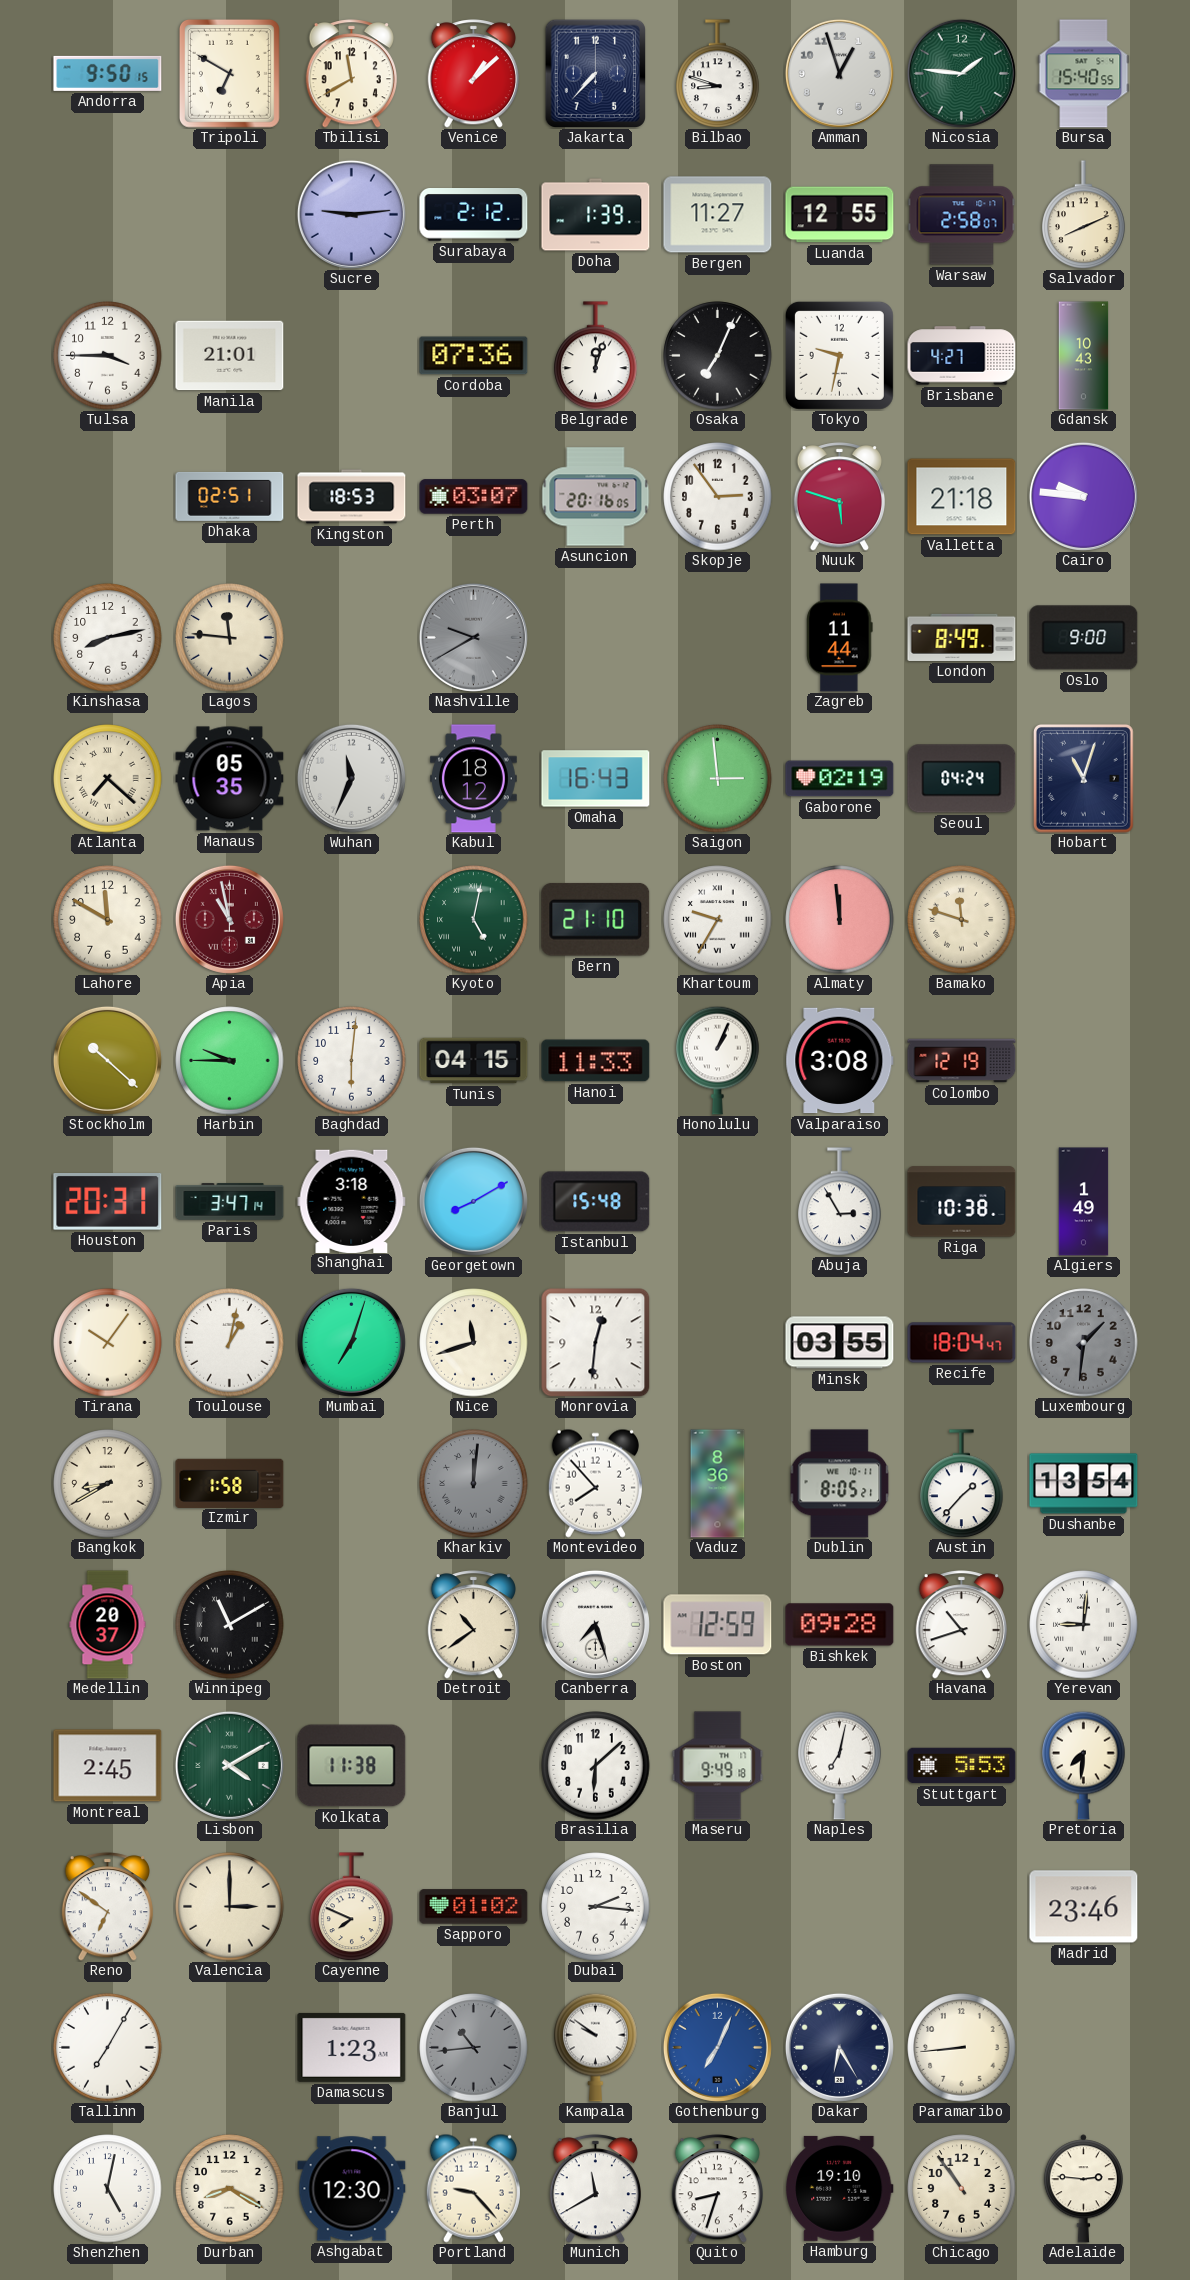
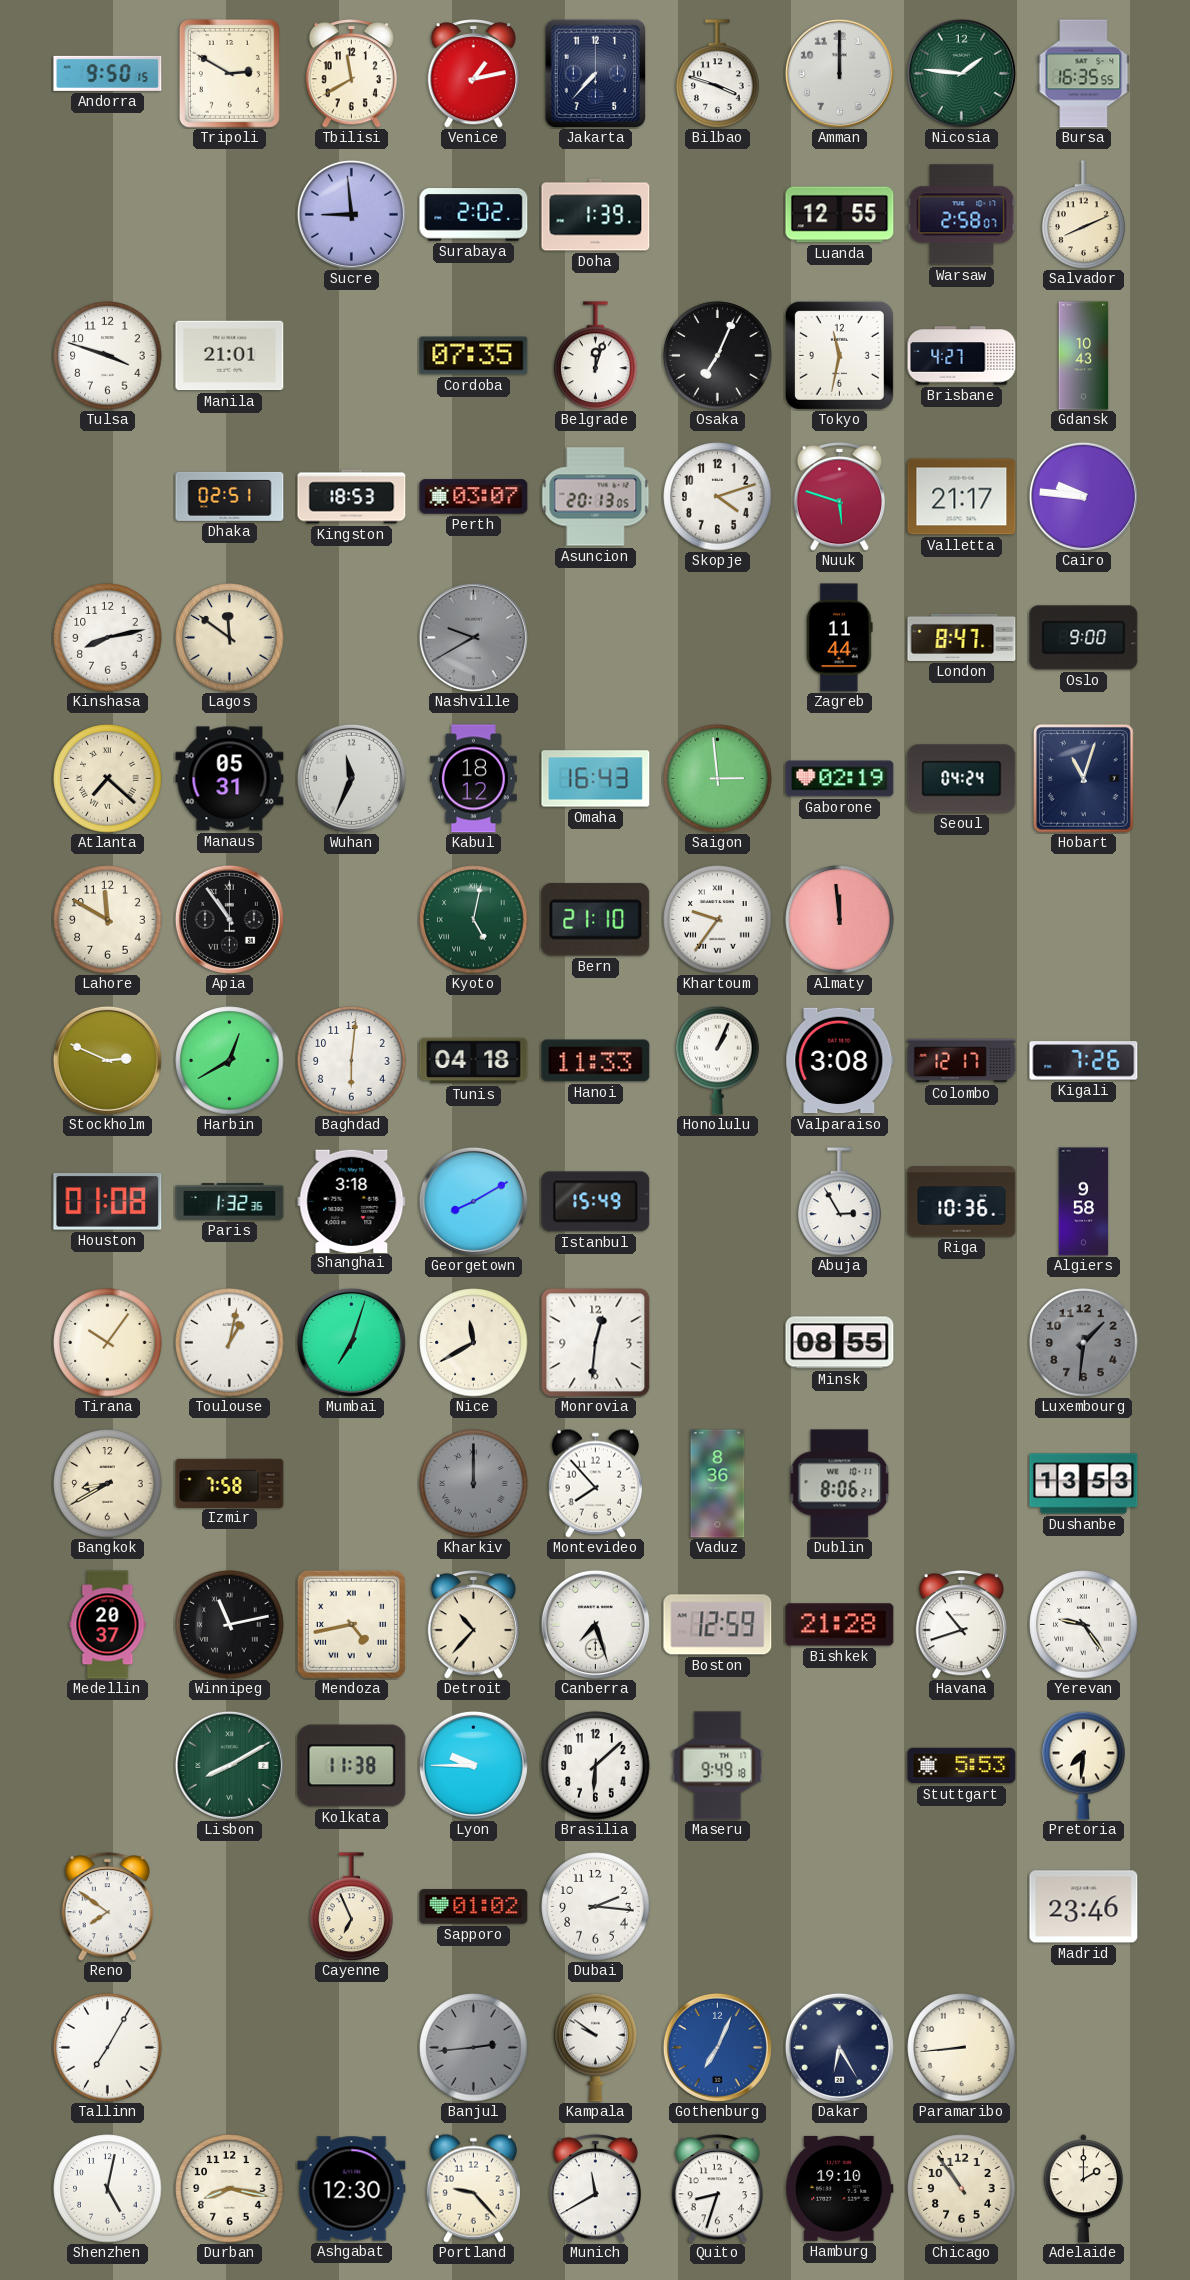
Tripoli: 6:50 -> 2:50 (229, 73)
Venice: 1:08 -> 1:13 (473, 74)
Bilbao: 8:48 -> 3:48 (718, 74)
Amman: 12:57 -> 12:00 (839, 73)
Bursa: 15:40 -> 16:35 (1084, 74)
Sucre: 9:14 -> 8:59 (351, 214)
Surabaya: 2:12 -> 2:02 (474, 215)
Bergen: 11:27 -> none (718, 215)
Tulsa: 3:45 -> 3:48 (108, 356)
Cordoba: 07:36 -> 07:35 (474, 356)
Tokyo: 9:32 -> 11:32 (839, 355)
Asuncion: 20:16 -> 20:13 (596, 497)
Skopje: 2:54 -> 4:12 (718, 497)
Valletta: 21:18 -> 21:17 (962, 497)
Lagos: 11:46 -> 11:51 (230, 638)
London: 8:49 -> 8:47 (962, 637)
Manaus: 05:35 -> 05:31 (230, 779)
Apia: 10:58 -> 10:54 (229, 919)
Apia dial: burgundy -> black (229, 919)
Khartoum: 9:35 -> 9:36 (718, 920)
Bamako: 11:48 -> none (962, 920)
Stockholm: 10:22 -> 2:49 (107, 1060)
Harbin: 9:45 -> 12:40 (230, 1061)
Tunis: 04:15 -> 04:18 (474, 1061)
Colombo: 12:19 -> 12:17 (962, 1061)
Kigali: none -> 7:26 (1084, 1061)
Houston: 20:31 -> 01:08 (108, 1202)
Paris: 3:47 -> 1:32 (230, 1202)
Istanbul: 15:48 -> 15:49 (596, 1202)
Riga: 10:38 -> 10:36 (962, 1202)
Algiers: 1:49 -> 9:58 (1084, 1202)
Nice: 11:42 -> 11:40 (474, 1343)
Minsk: 03:55 -> 08:55 (840, 1343)
Recife: 18:04 -> none (962, 1343)
Izmir: 1:58 -> 7:58 (230, 1483)
Kharkiv: 12:01 -> 12:00 (474, 1484)
Dublin: 8:05 -> 8:06 (840, 1484)
Austin: 1:37 -> none (962, 1484)
Dushanbe: 13:54 -> 13:53 (1084, 1484)
Winnipeg: 11:10 -> 11:13 (230, 1625)
Mendoza: none -> 4:43 (351, 1624)
Detroit: 10:39 -> 10:37 (473, 1625)
Bishkek: 09:28 -> 21:28 (840, 1625)
Yerevan: 9:01 -> 9:24 (1084, 1625)
Montreal: 2:45 -> none (108, 1766)
Lisbon: 4:10 -> 8:10 (229, 1765)
Lyon: none -> 9:45 (473, 1765)
Naples: 7:02 -> none (840, 1765)
Reno: 6:51 -> 7:51 (107, 1907)
Valencia: 3:00 -> none (230, 1907)
Cayenne: 7:49 -> 6:56 (352, 1907)
Damascus: 1:23 -> none (352, 2047)
Banjul: 10:44 -> 2:44 (474, 2048)
Durban: 8:20 -> 8:17 (230, 2189)
Adelaide: 2:46 -> 2:00 (1083, 2189)
